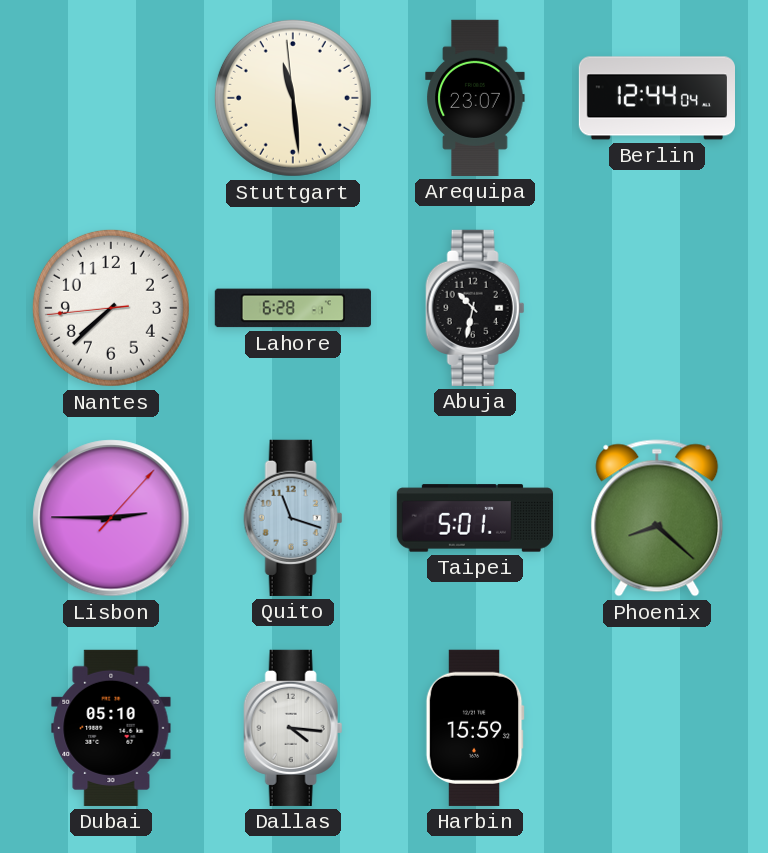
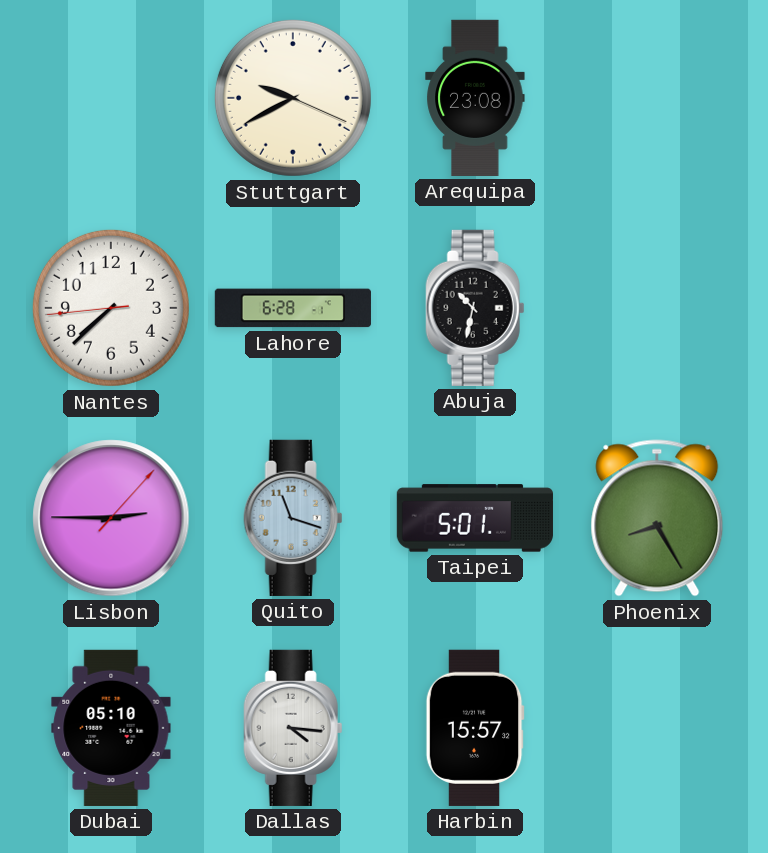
Stuttgart: 11:28 -> 9:40 (293, 98)
Arequipa: 23:07 -> 23:08 (475, 98)
Berlin: 12:44 -> none (656, 98)
Phoenix: 8:22 -> 8:25 (657, 518)
Harbin: 15:59 -> 15:57 (475, 728)
